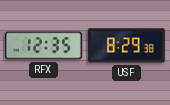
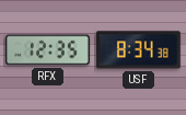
USF: 8:29 -> 8:34 (139, 50)
